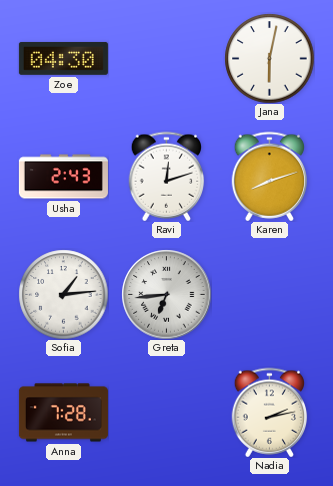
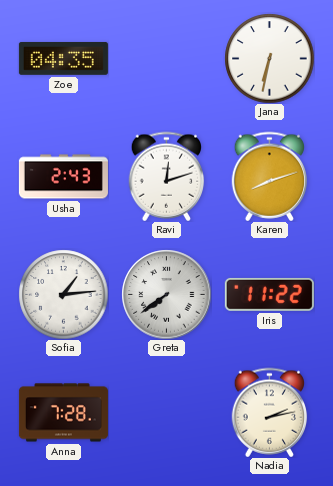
Zoe: 04:30 -> 04:35 (63, 58)
Jana: 6:02 -> 6:32 (269, 58)
Greta: 6:44 -> 7:39 (166, 294)
Iris: none -> 11:22 (269, 294)
